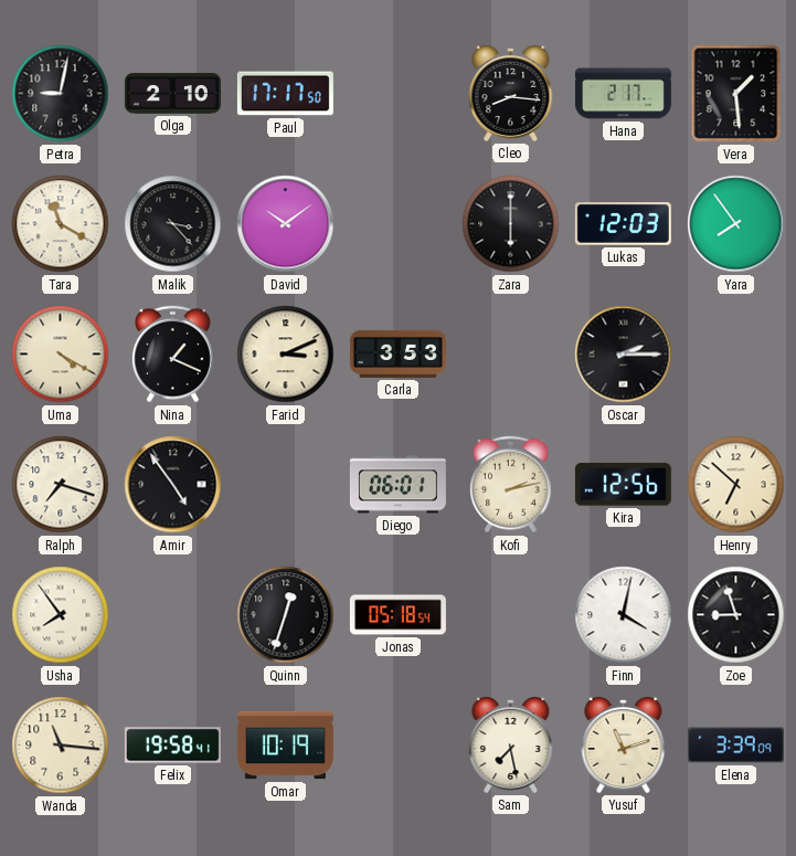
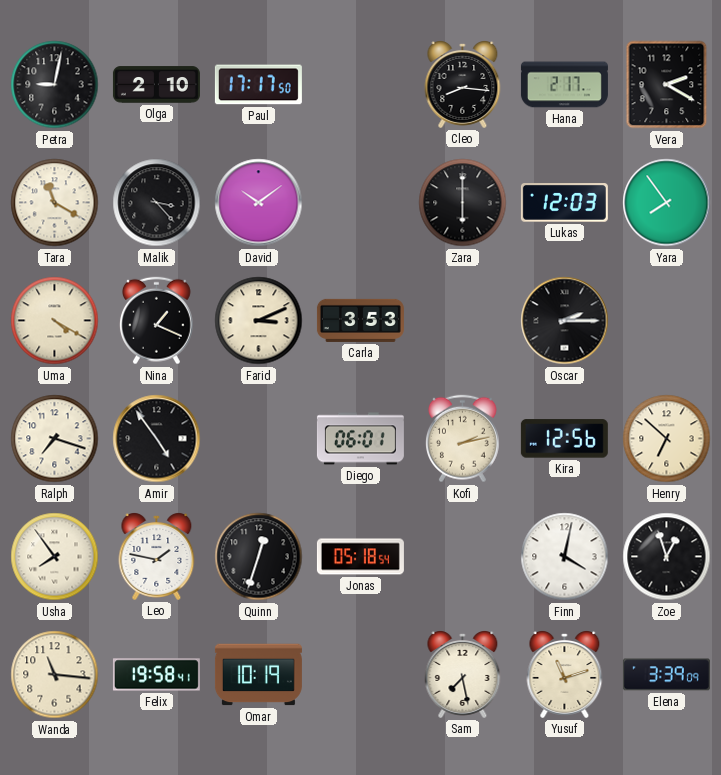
Vera: 1:29 -> 2:20 (667, 85)
Leo: none -> 1:47 (157, 557)
Zoe: 8:57 -> 12:57 (667, 557)
